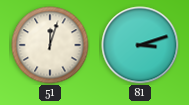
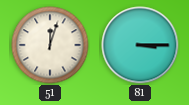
81: 3:12 -> 3:15 (140, 45)
